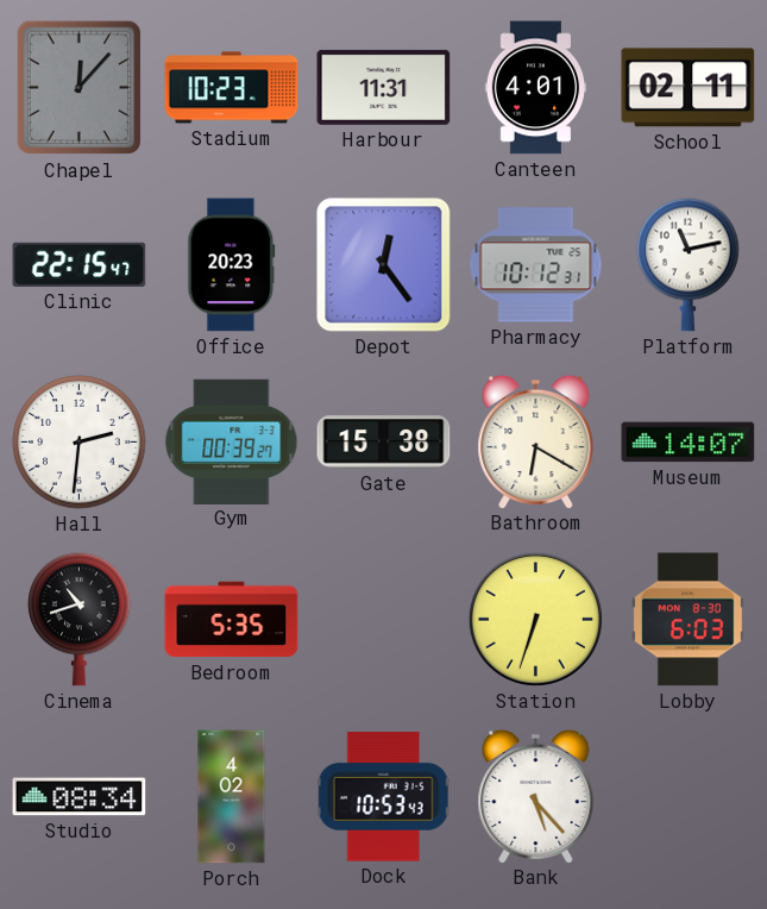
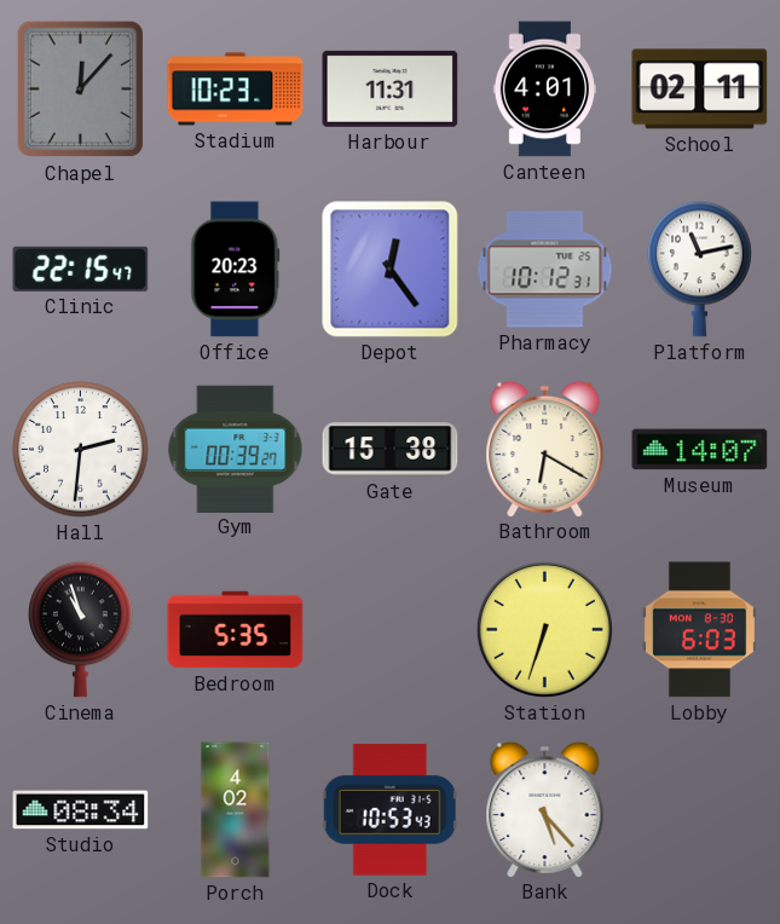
Cinema: 10:42 -> 10:57 (81, 629)
